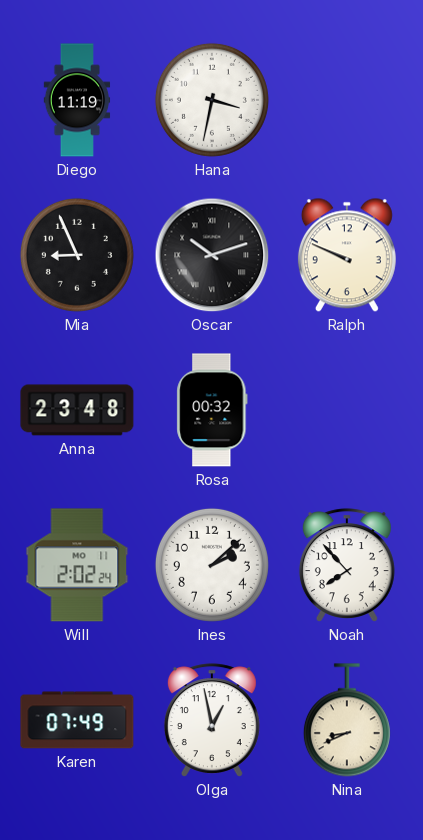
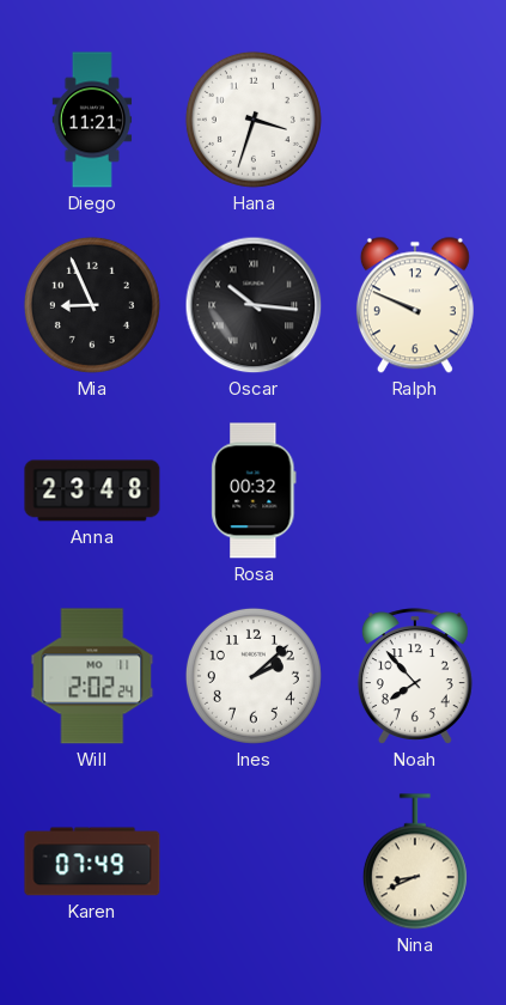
Diego: 11:19 -> 11:21 (92, 120)
Hana: 3:32 -> 3:33 (254, 120)
Oscar: 10:12 -> 10:16 (254, 305)
Olga: 12:58 -> none (212, 720)
